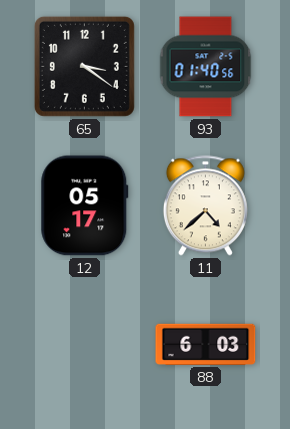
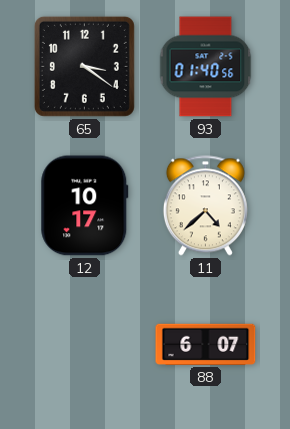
12: 05:17 -> 10:17 (85, 206)
88: 6:03 -> 6:07 (206, 344)
